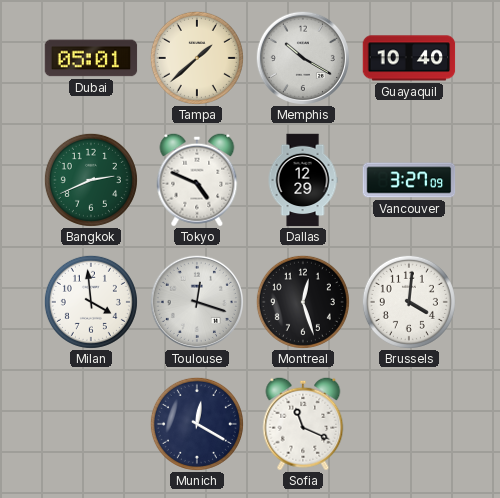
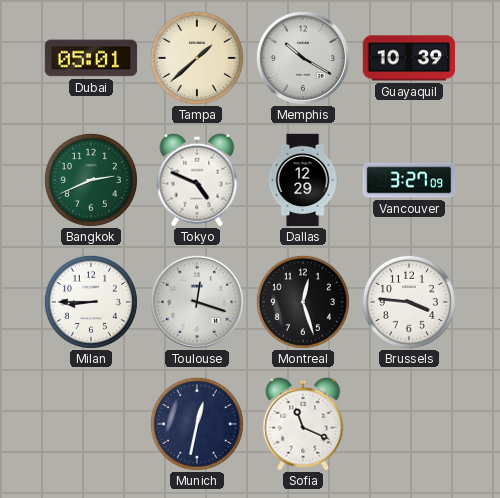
Guayaquil: 10:40 -> 10:39 (409, 58)
Milan: 3:59 -> 8:45 (91, 302)
Brussels: 4:01 -> 3:46 (409, 302)
Munich: 12:20 -> 12:32 (197, 424)
